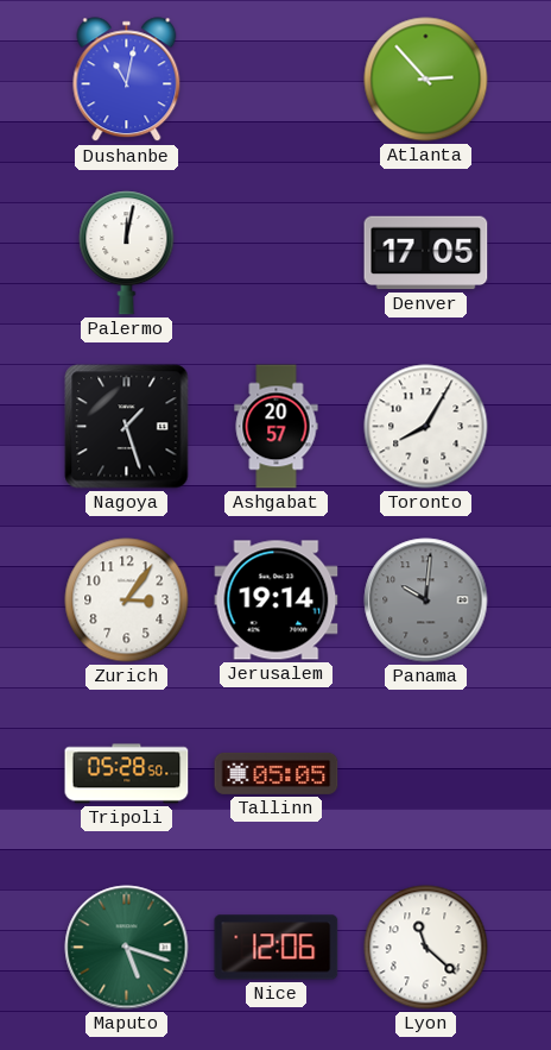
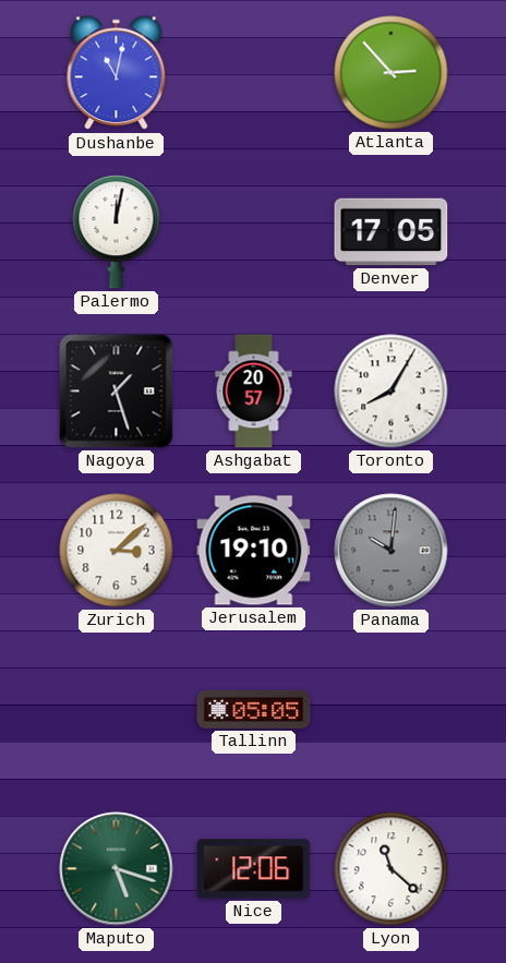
Zurich: 3:06 -> 3:08 (117, 551)
Jerusalem: 19:14 -> 19:10 (254, 551)
Tripoli: 05:28 -> none (127, 774)
